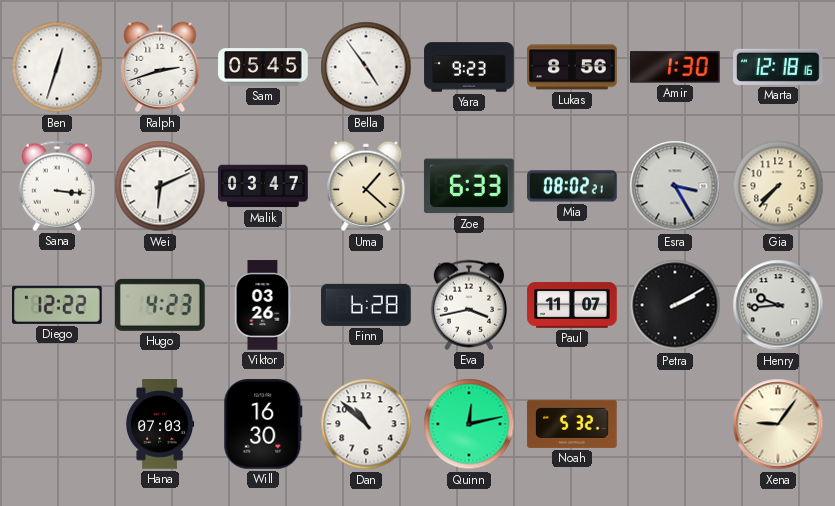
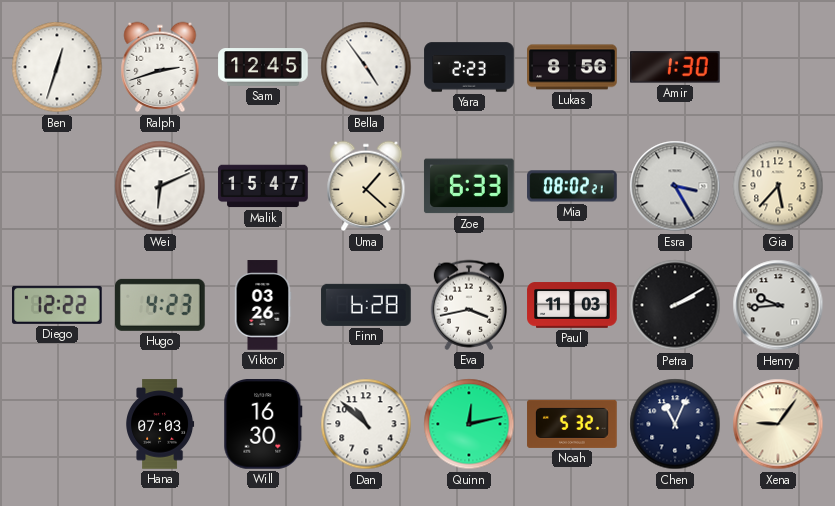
Sam: 05:45 -> 12:45 (263, 67)
Yara: 9:23 -> 2:23 (469, 67)
Marta: 12:18 -> none (779, 67)
Sana: 3:16 -> none (57, 186)
Malik: 03:47 -> 15:47 (263, 186)
Gia: 7:37 -> 5:37 (778, 186)
Paul: 11:07 -> 11:03 (572, 305)
Chen: none -> 11:04 (675, 424)
